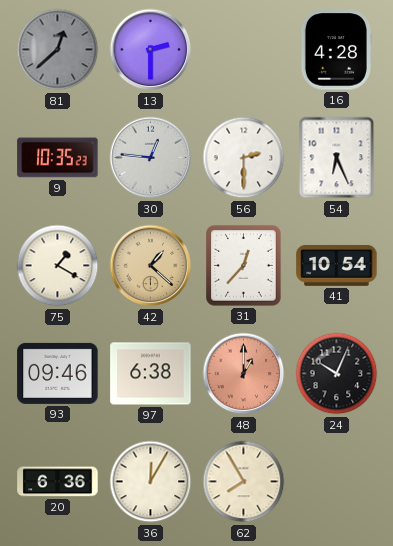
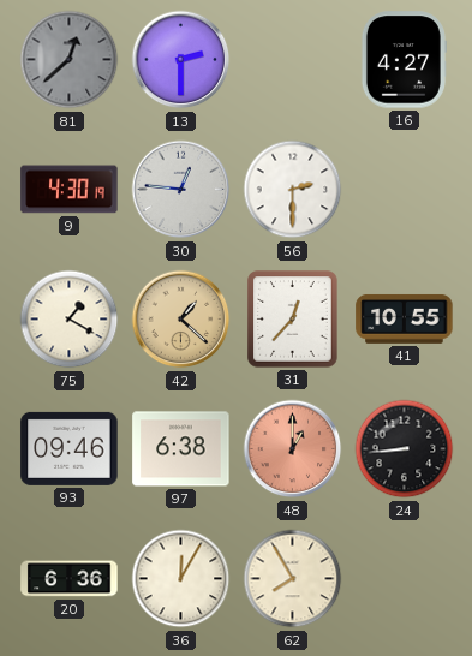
16: 4:28 -> 4:27 (404, 60)
9: 10:35 -> 4:30 (70, 190)
54: 6:26 -> none (337, 158)
41: 10:54 -> 10:55 (405, 318)
24: 10:04 -> 8:44 (405, 449)
